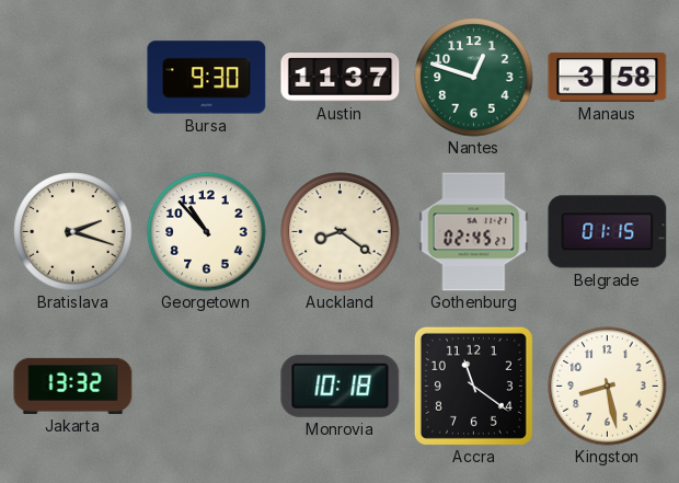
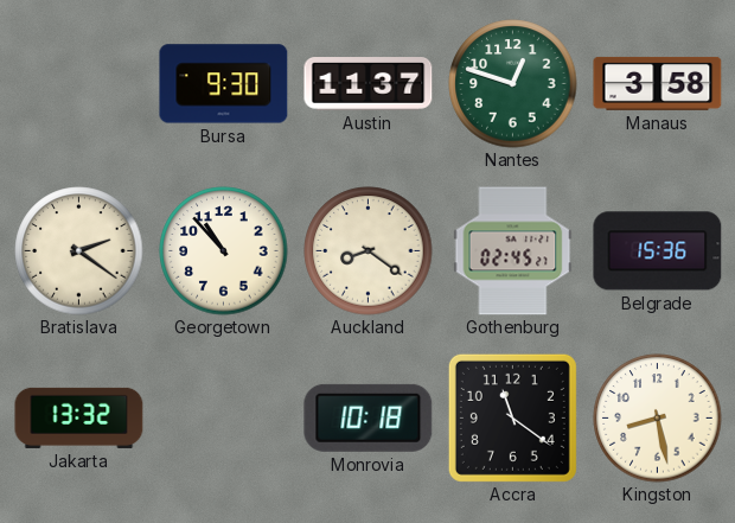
Bratislava: 2:18 -> 2:21 (79, 251)
Belgrade: 01:15 -> 15:36 (658, 251)
